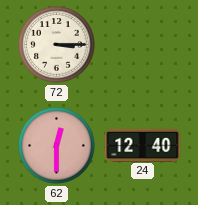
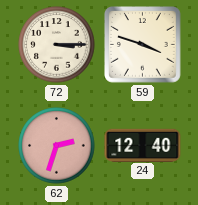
59: none -> 3:48 (143, 45)
62: 12:30 -> 2:33 (57, 146)
